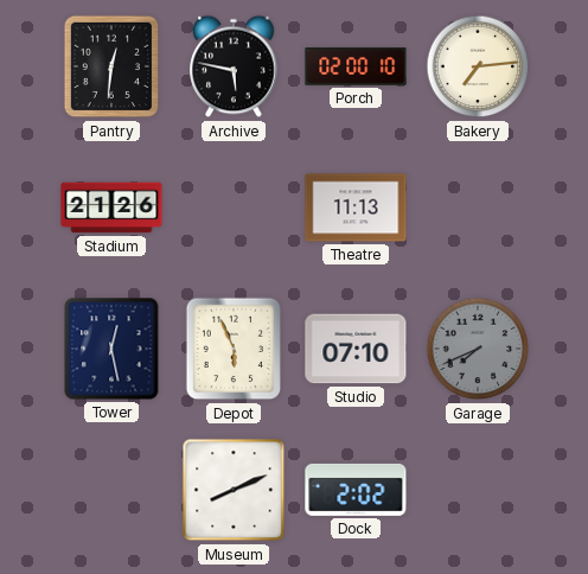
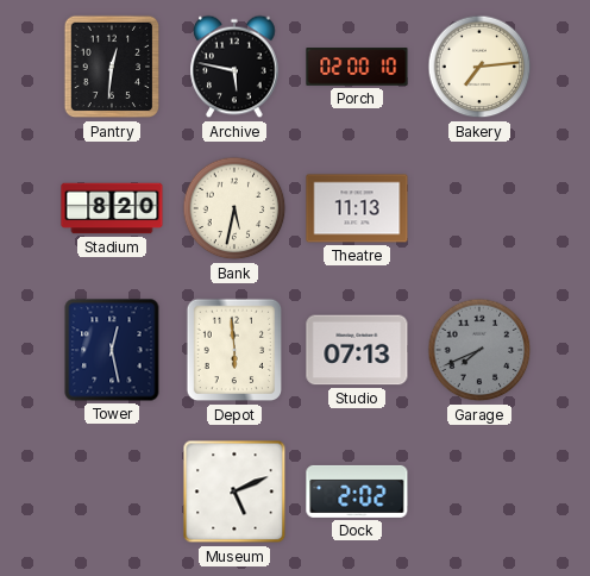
Stadium: 21:26 -> 8:20 (112, 208)
Bank: none -> 5:32 (234, 208)
Depot: 5:56 -> 5:59 (234, 350)
Studio: 07:10 -> 07:13 (357, 350)
Museum: 8:11 -> 5:11 (234, 492)
